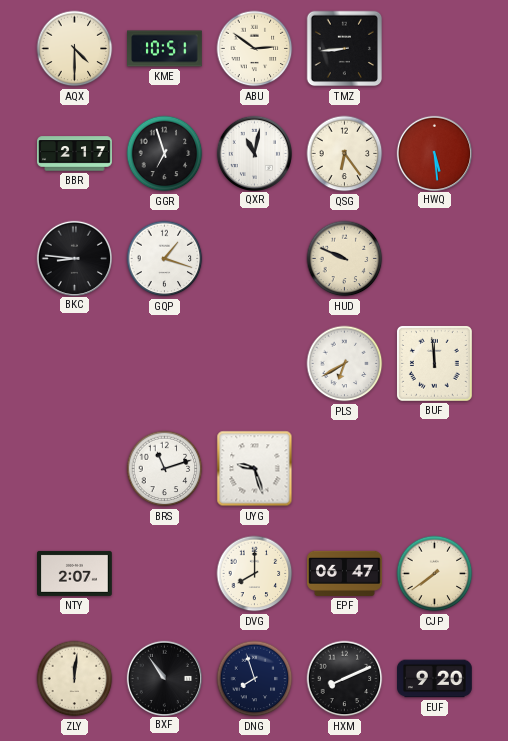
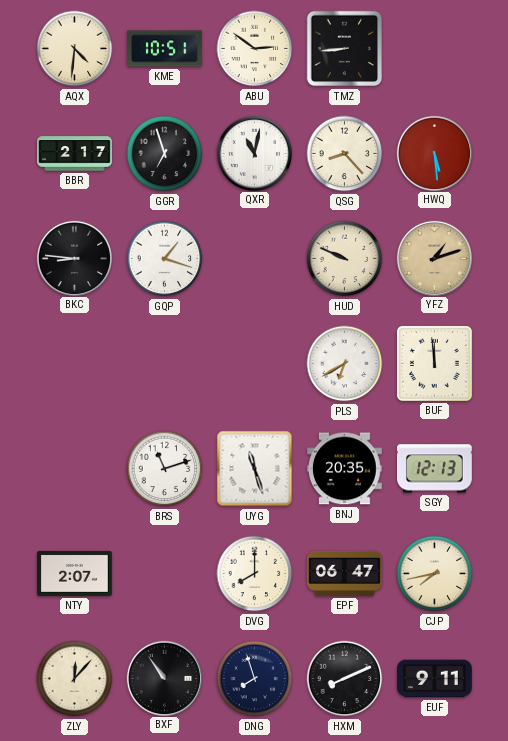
AQX: 4:30 -> 4:31 (75, 49)
QSG: 6:24 -> 8:23 (345, 154)
YFZ: none -> 1:12 (434, 258)
UYG: 9:27 -> 11:27 (255, 469)
BNJ: none -> 20:35 (345, 469)
SGY: none -> 12:13 (435, 469)
CJP: 7:39 -> 7:43 (435, 574)
ZLY: 12:01 -> 12:07 (75, 679)
EUF: 9:20 -> 9:11 (435, 679)
